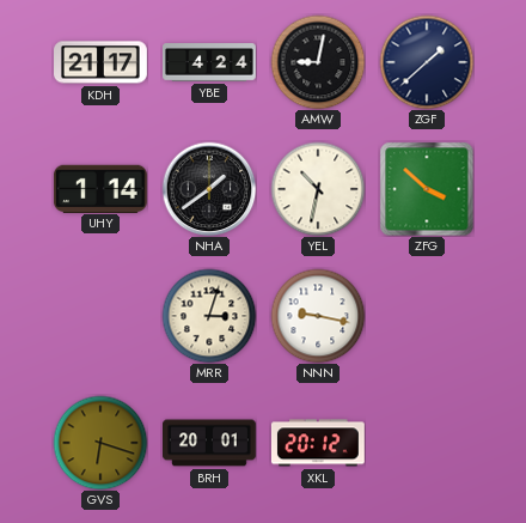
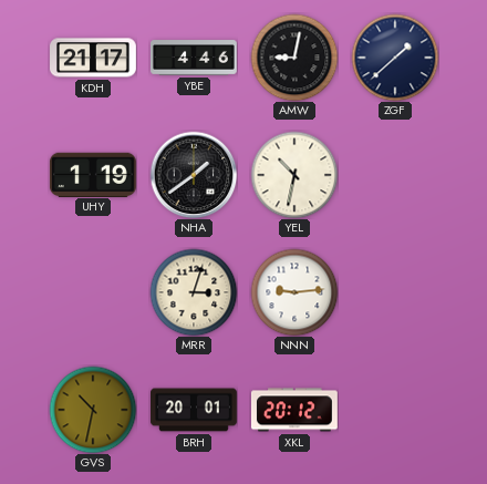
YBE: 4:24 -> 4:46 (195, 58)
UHY: 1:14 -> 1:19 (93, 174)
ZFG: 3:52 -> none (427, 189)
NNN: 9:17 -> 9:14 (294, 292)
GVS: 6:18 -> 10:32 (93, 410)
